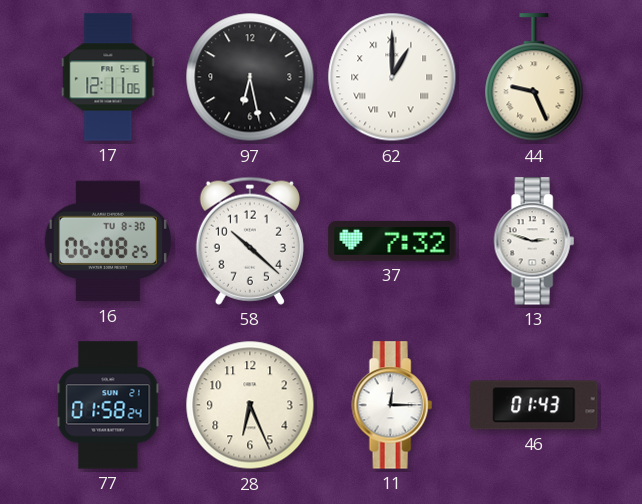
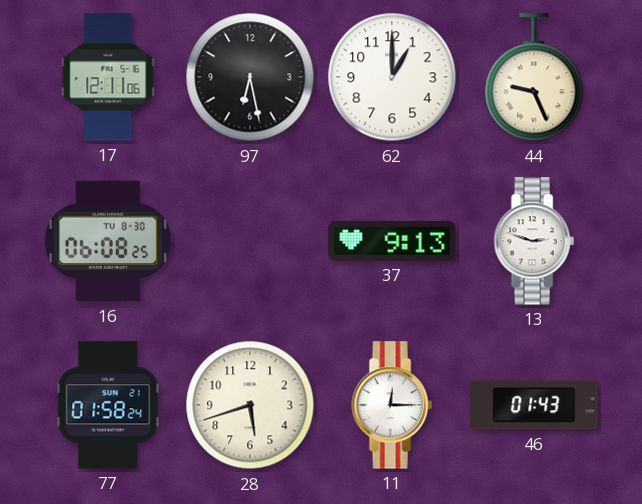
62 numerals: Roman -> Arabic (392, 77)
58: 10:22 -> none (250, 241)
37: 7:32 -> 9:13 (392, 241)
28: 6:26 -> 5:42 (250, 405)
